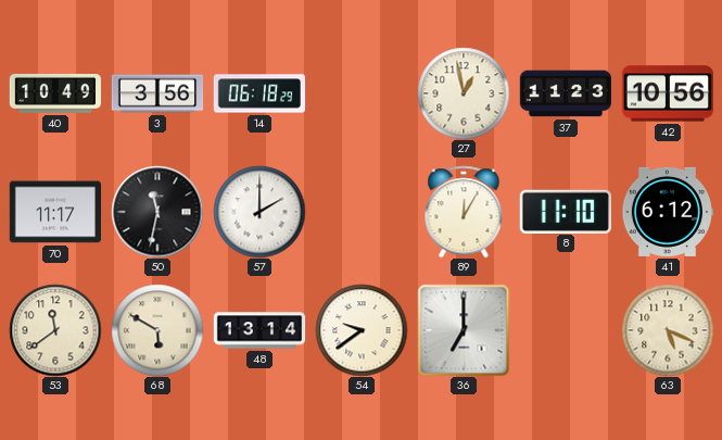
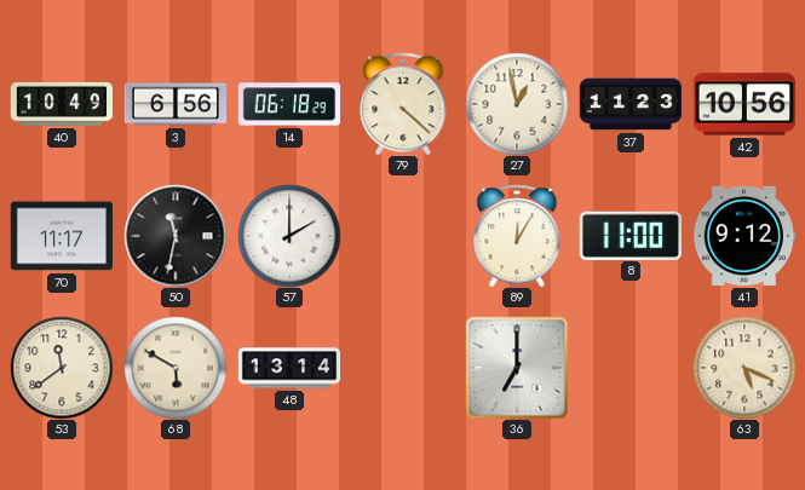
3: 3:56 -> 6:56 (176, 104)
79: none -> 4:22 (403, 104)
8: 11:10 -> 11:00 (631, 235)
41: 6:12 -> 9:12 (743, 236)
54: 9:39 -> none (362, 330)
